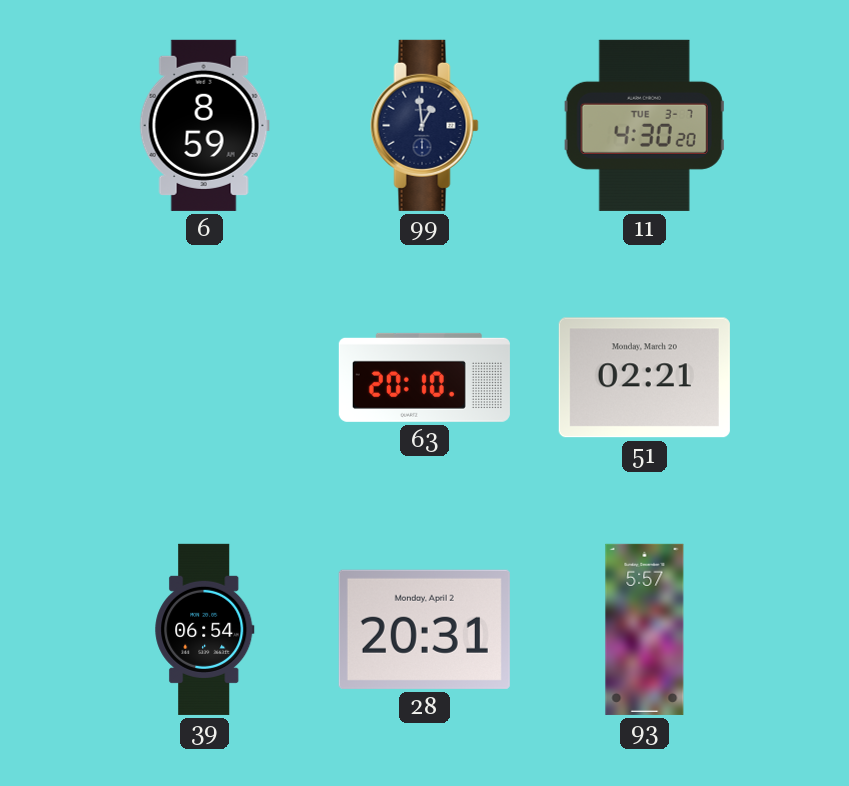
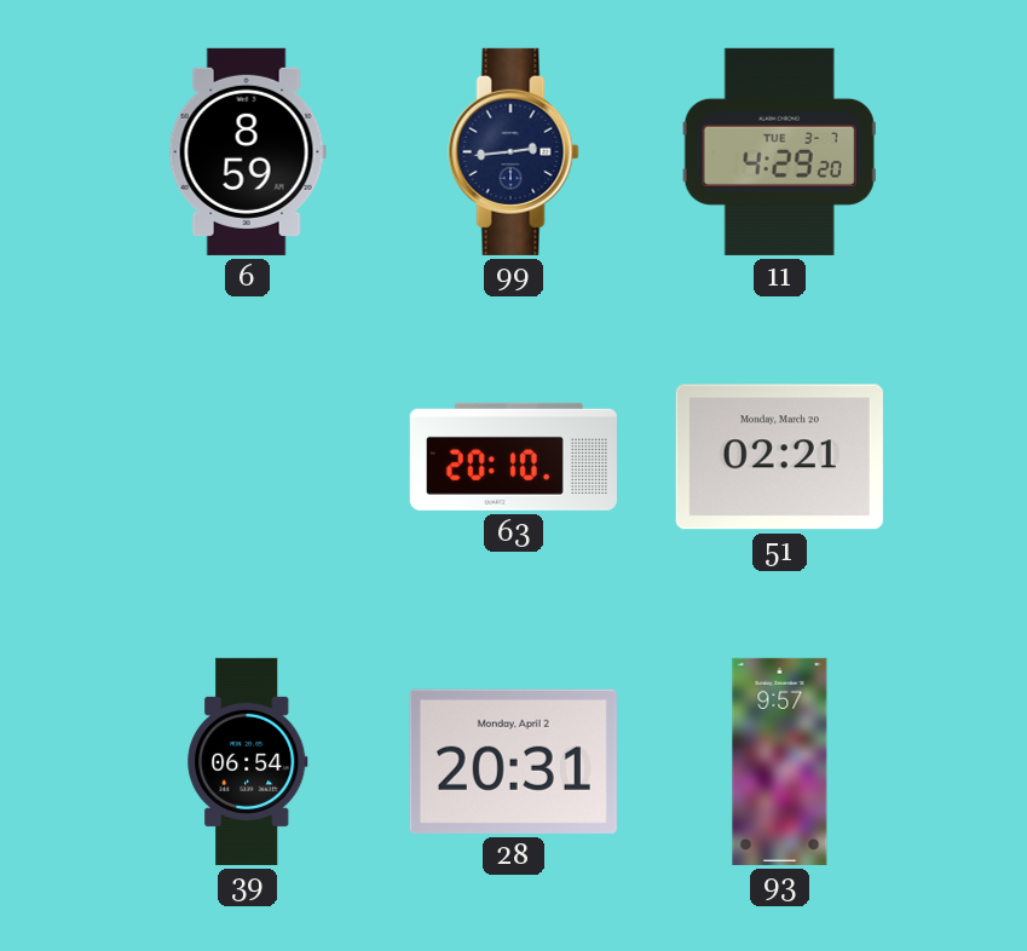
99: 12:59 -> 2:44 (514, 151)
11: 4:30 -> 4:29 (779, 151)
93: 5:57 -> 9:57 (780, 761)
